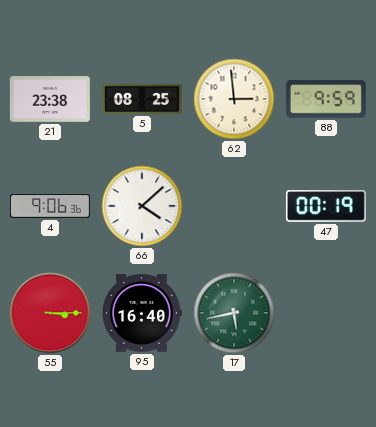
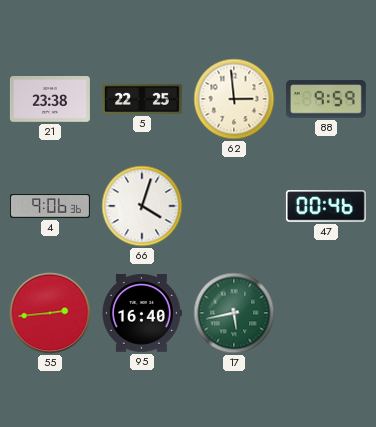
5: 08:25 -> 22:25 (142, 99)
66: 4:08 -> 4:03 (142, 206)
47: 00:19 -> 00:46 (326, 206)
55: 3:15 -> 2:44 (50, 313)
